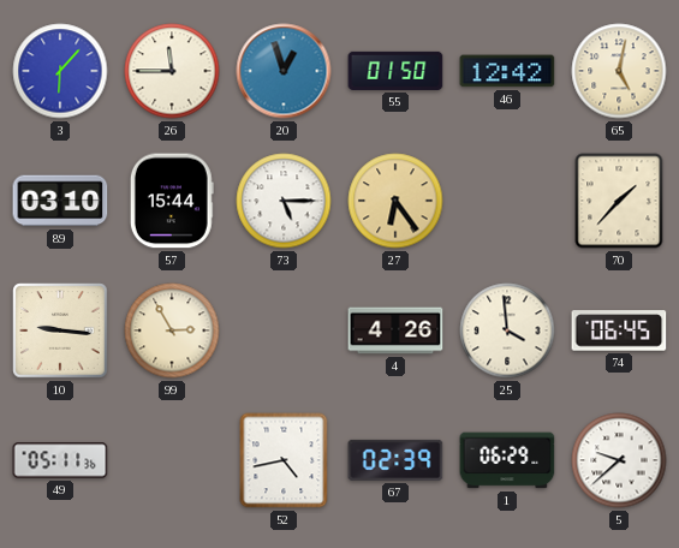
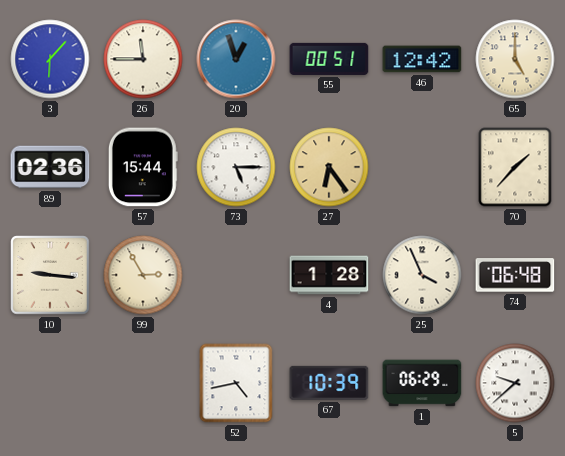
55: 01:50 -> 00:51 (329, 59)
65: 5:02 -> 5:00 (515, 59)
89: 03:10 -> 02:36 (50, 167)
4: 4:26 -> 1:28 (329, 275)
25: 3:59 -> 3:56 (422, 275)
74: 06:45 -> 06:48 (515, 275)
49: 05:11 -> none (60, 460)
67: 02:39 -> 10:39 (329, 383)
